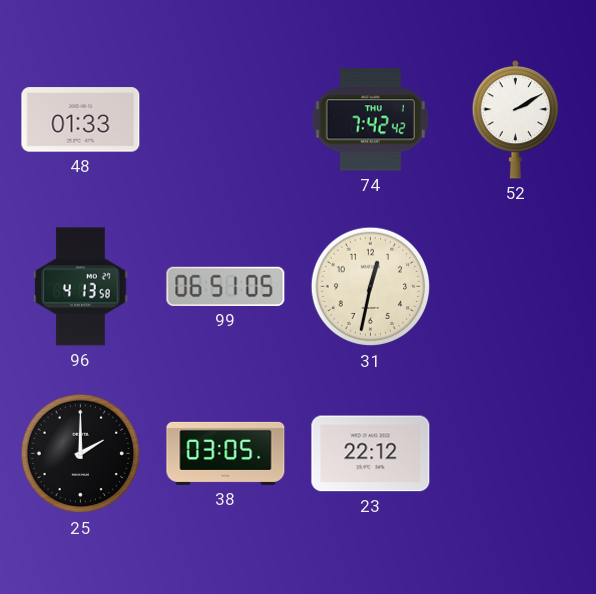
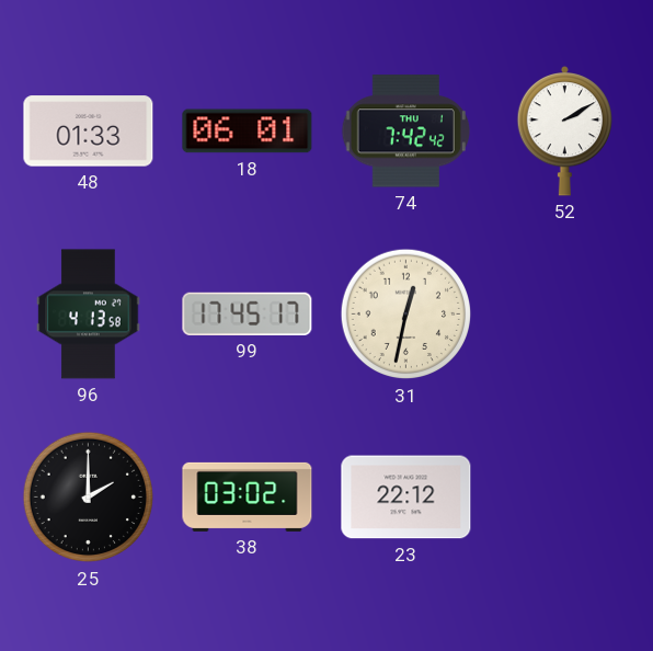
18: none -> 06:01 (248, 132)
99: 06:51 -> 17:45 (248, 313)
38: 03:05 -> 03:02 (248, 496)
